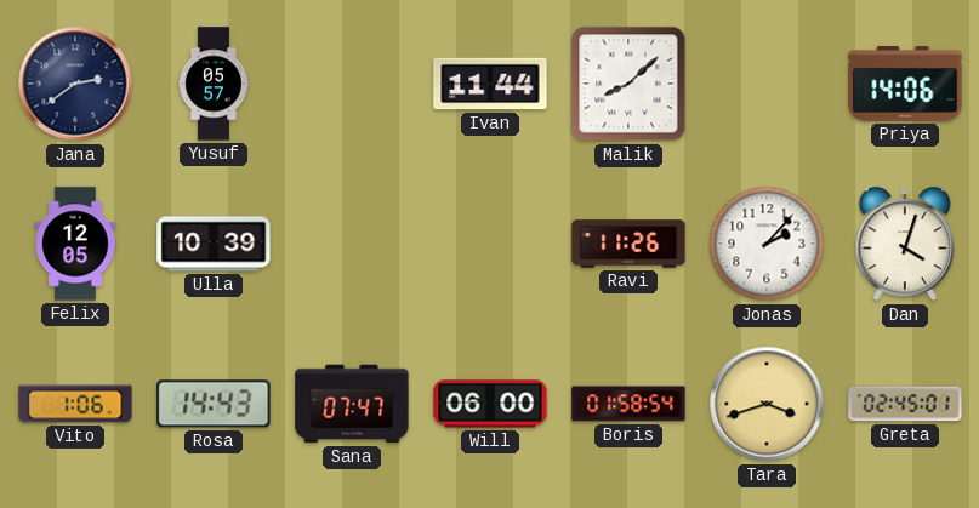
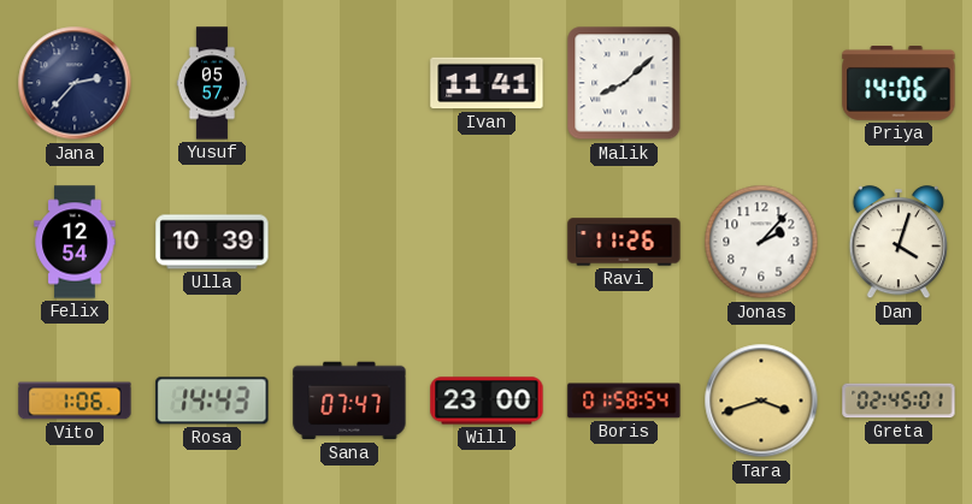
Jana: 2:39 -> 2:37 (75, 83)
Ivan: 11:44 -> 11:41 (487, 83)
Felix: 12:05 -> 12:54 (75, 242)
Will: 06:00 -> 23:00 (487, 401)
